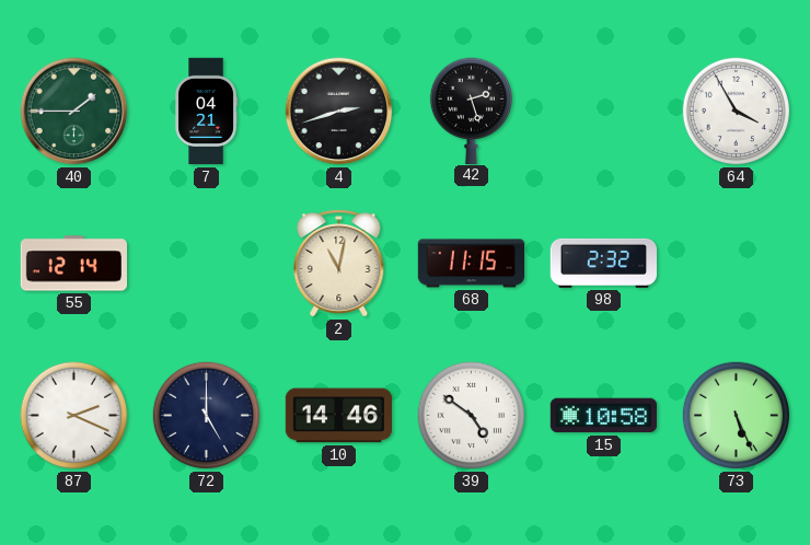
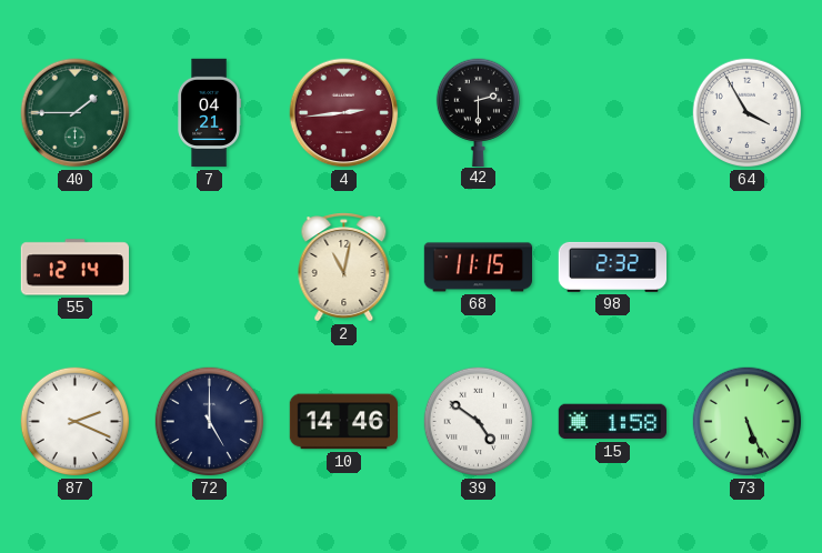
4: 2:42 -> 2:44 (344, 113)
4 dial: black -> burgundy (344, 113)
42: 2:27 -> 2:30 (478, 112)
15: 10:58 -> 1:58 (612, 422)
